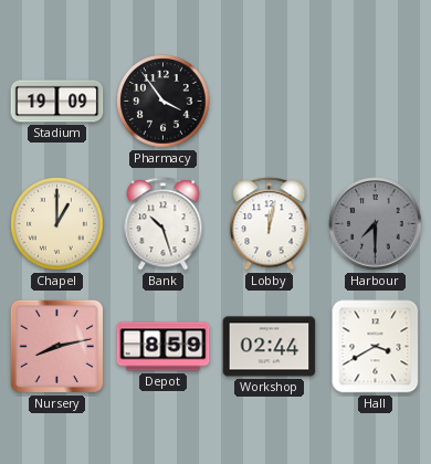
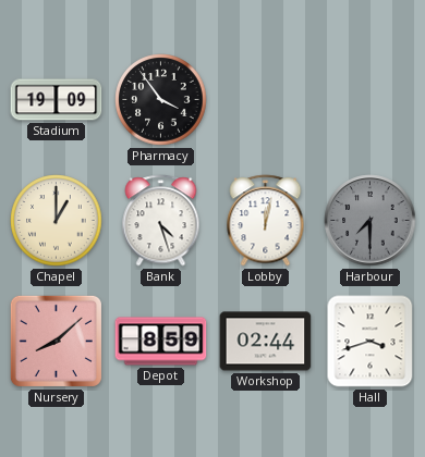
Bank: 10:27 -> 4:27 (161, 221)
Nursery: 8:13 -> 8:08 (56, 341)
Hall: 3:40 -> 3:42 (371, 342)
